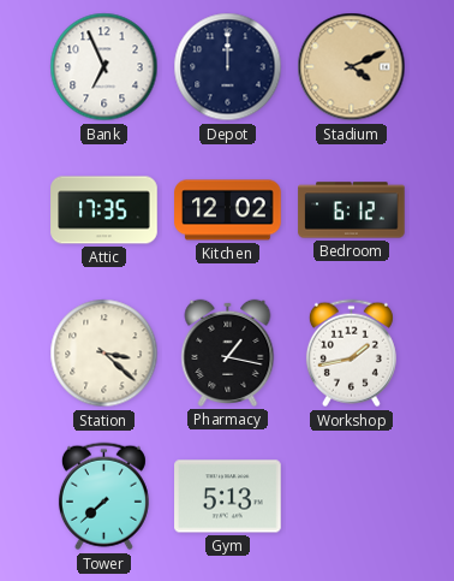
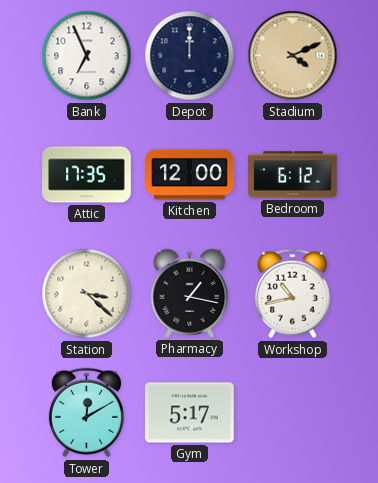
Kitchen: 12:02 -> 12:00 (190, 175)
Workshop: 1:43 -> 10:43 (292, 294)
Tower: 7:38 -> 12:10 (86, 413)
Gym: 5:13 -> 5:17 (190, 413)
